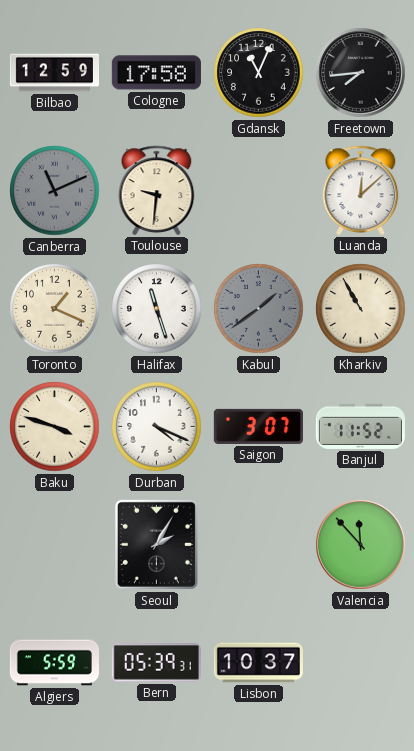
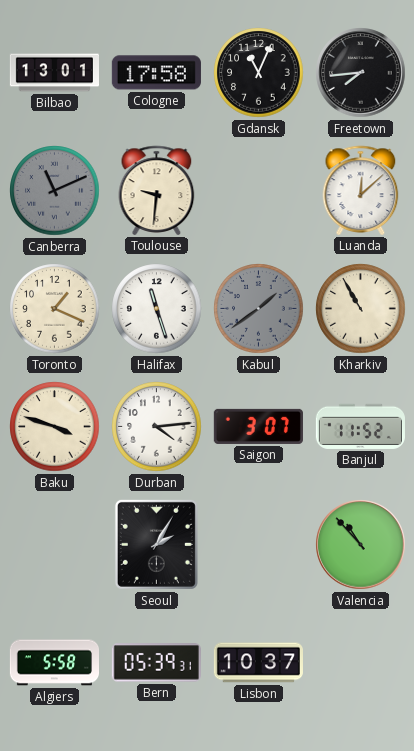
Bilbao: 12:59 -> 13:01 (54, 73)
Durban: 4:19 -> 4:14 (157, 427)
Valencia: 11:53 -> 10:53 (361, 545)
Algiers: 5:59 -> 5:58 (54, 663)
